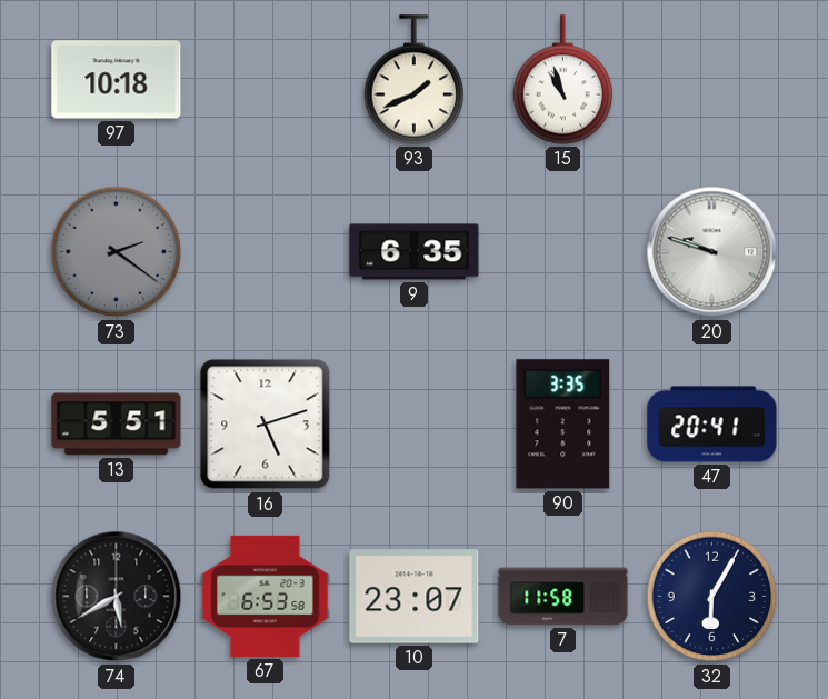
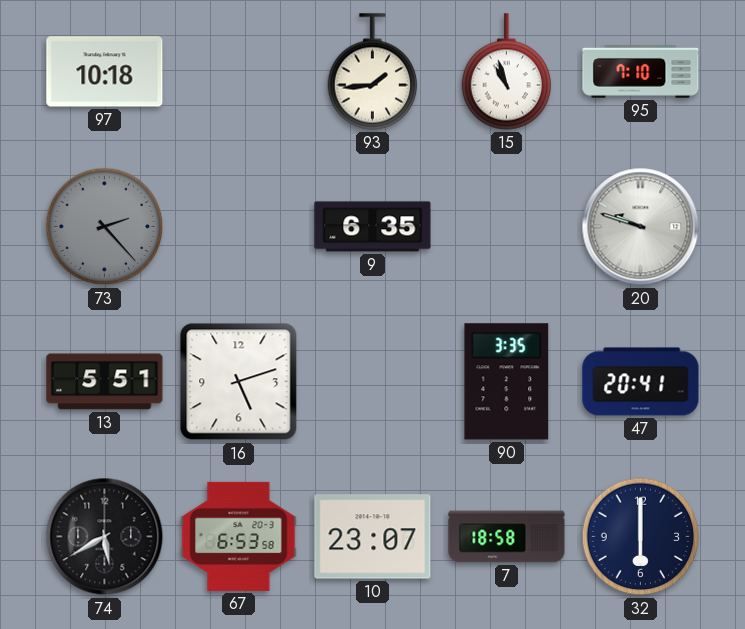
93: 1:41 -> 1:44 (373, 72)
95: none -> 7:10 (641, 72)
73: 2:21 -> 2:23 (105, 227)
7: 11:58 -> 18:58 (507, 537)
32: 6:05 -> 6:00 (641, 537)
